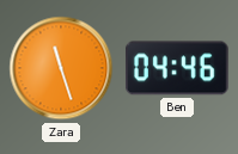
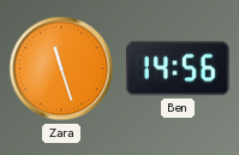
Ben: 04:46 -> 14:56 (178, 68)
